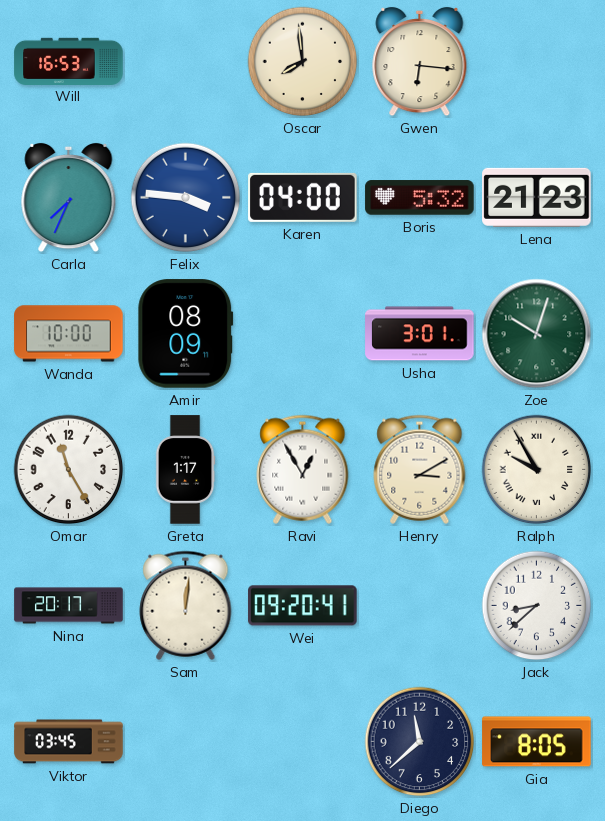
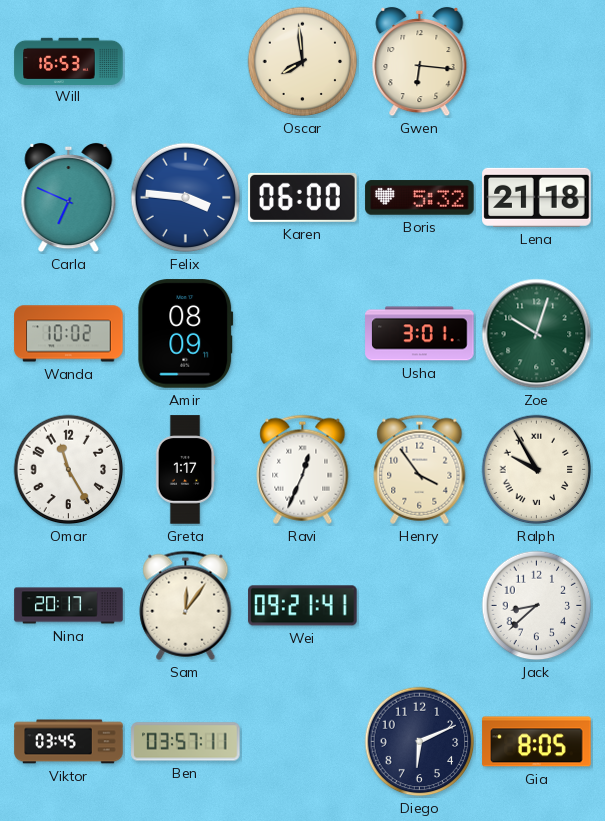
Carla: 7:34 -> 6:49 (69, 198)
Karen: 04:00 -> 06:00 (303, 197)
Lena: 21:23 -> 21:18 (537, 197)
Wanda: 10:00 -> 10:02 (69, 334)
Ravi: 12:55 -> 12:34 (303, 469)
Henry: 3:10 -> 3:54 (420, 469)
Sam: 12:01 -> 12:06 (186, 605)
Wei: 09:20 -> 09:21 (303, 606)
Ben: none -> 03:57 (186, 742)
Diego: 11:38 -> 6:11 (420, 742)
